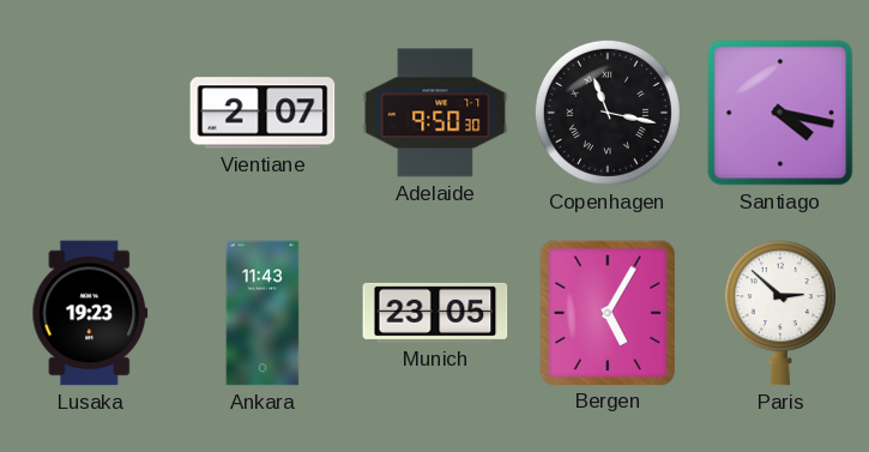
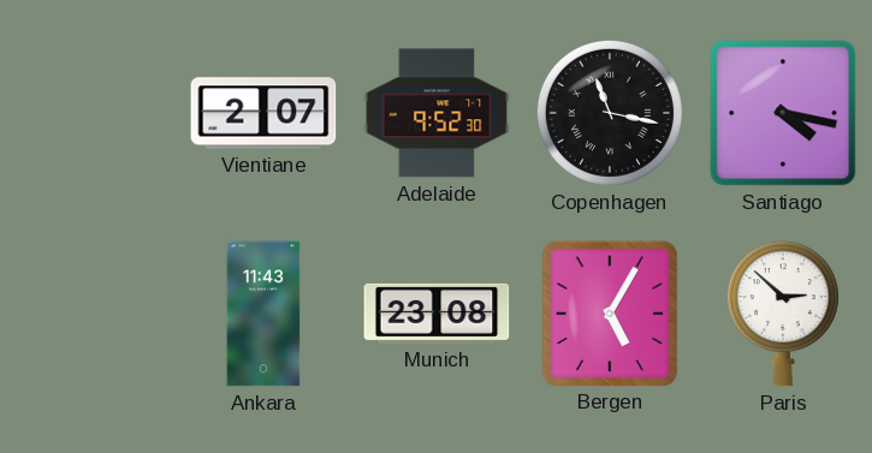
Adelaide: 9:50 -> 9:52 (437, 113)
Lusaka: 19:23 -> none (90, 313)
Munich: 23:05 -> 23:08 (437, 314)
